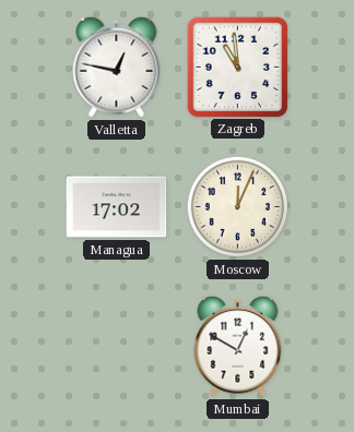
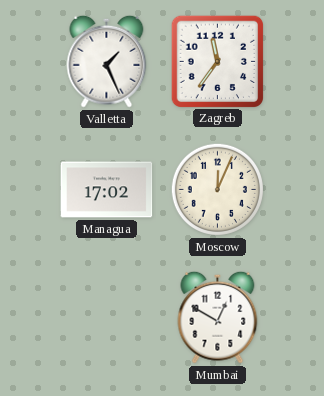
Valletta: 12:47 -> 1:26 (107, 61)
Zagreb: 10:59 -> 11:36 (217, 61)
